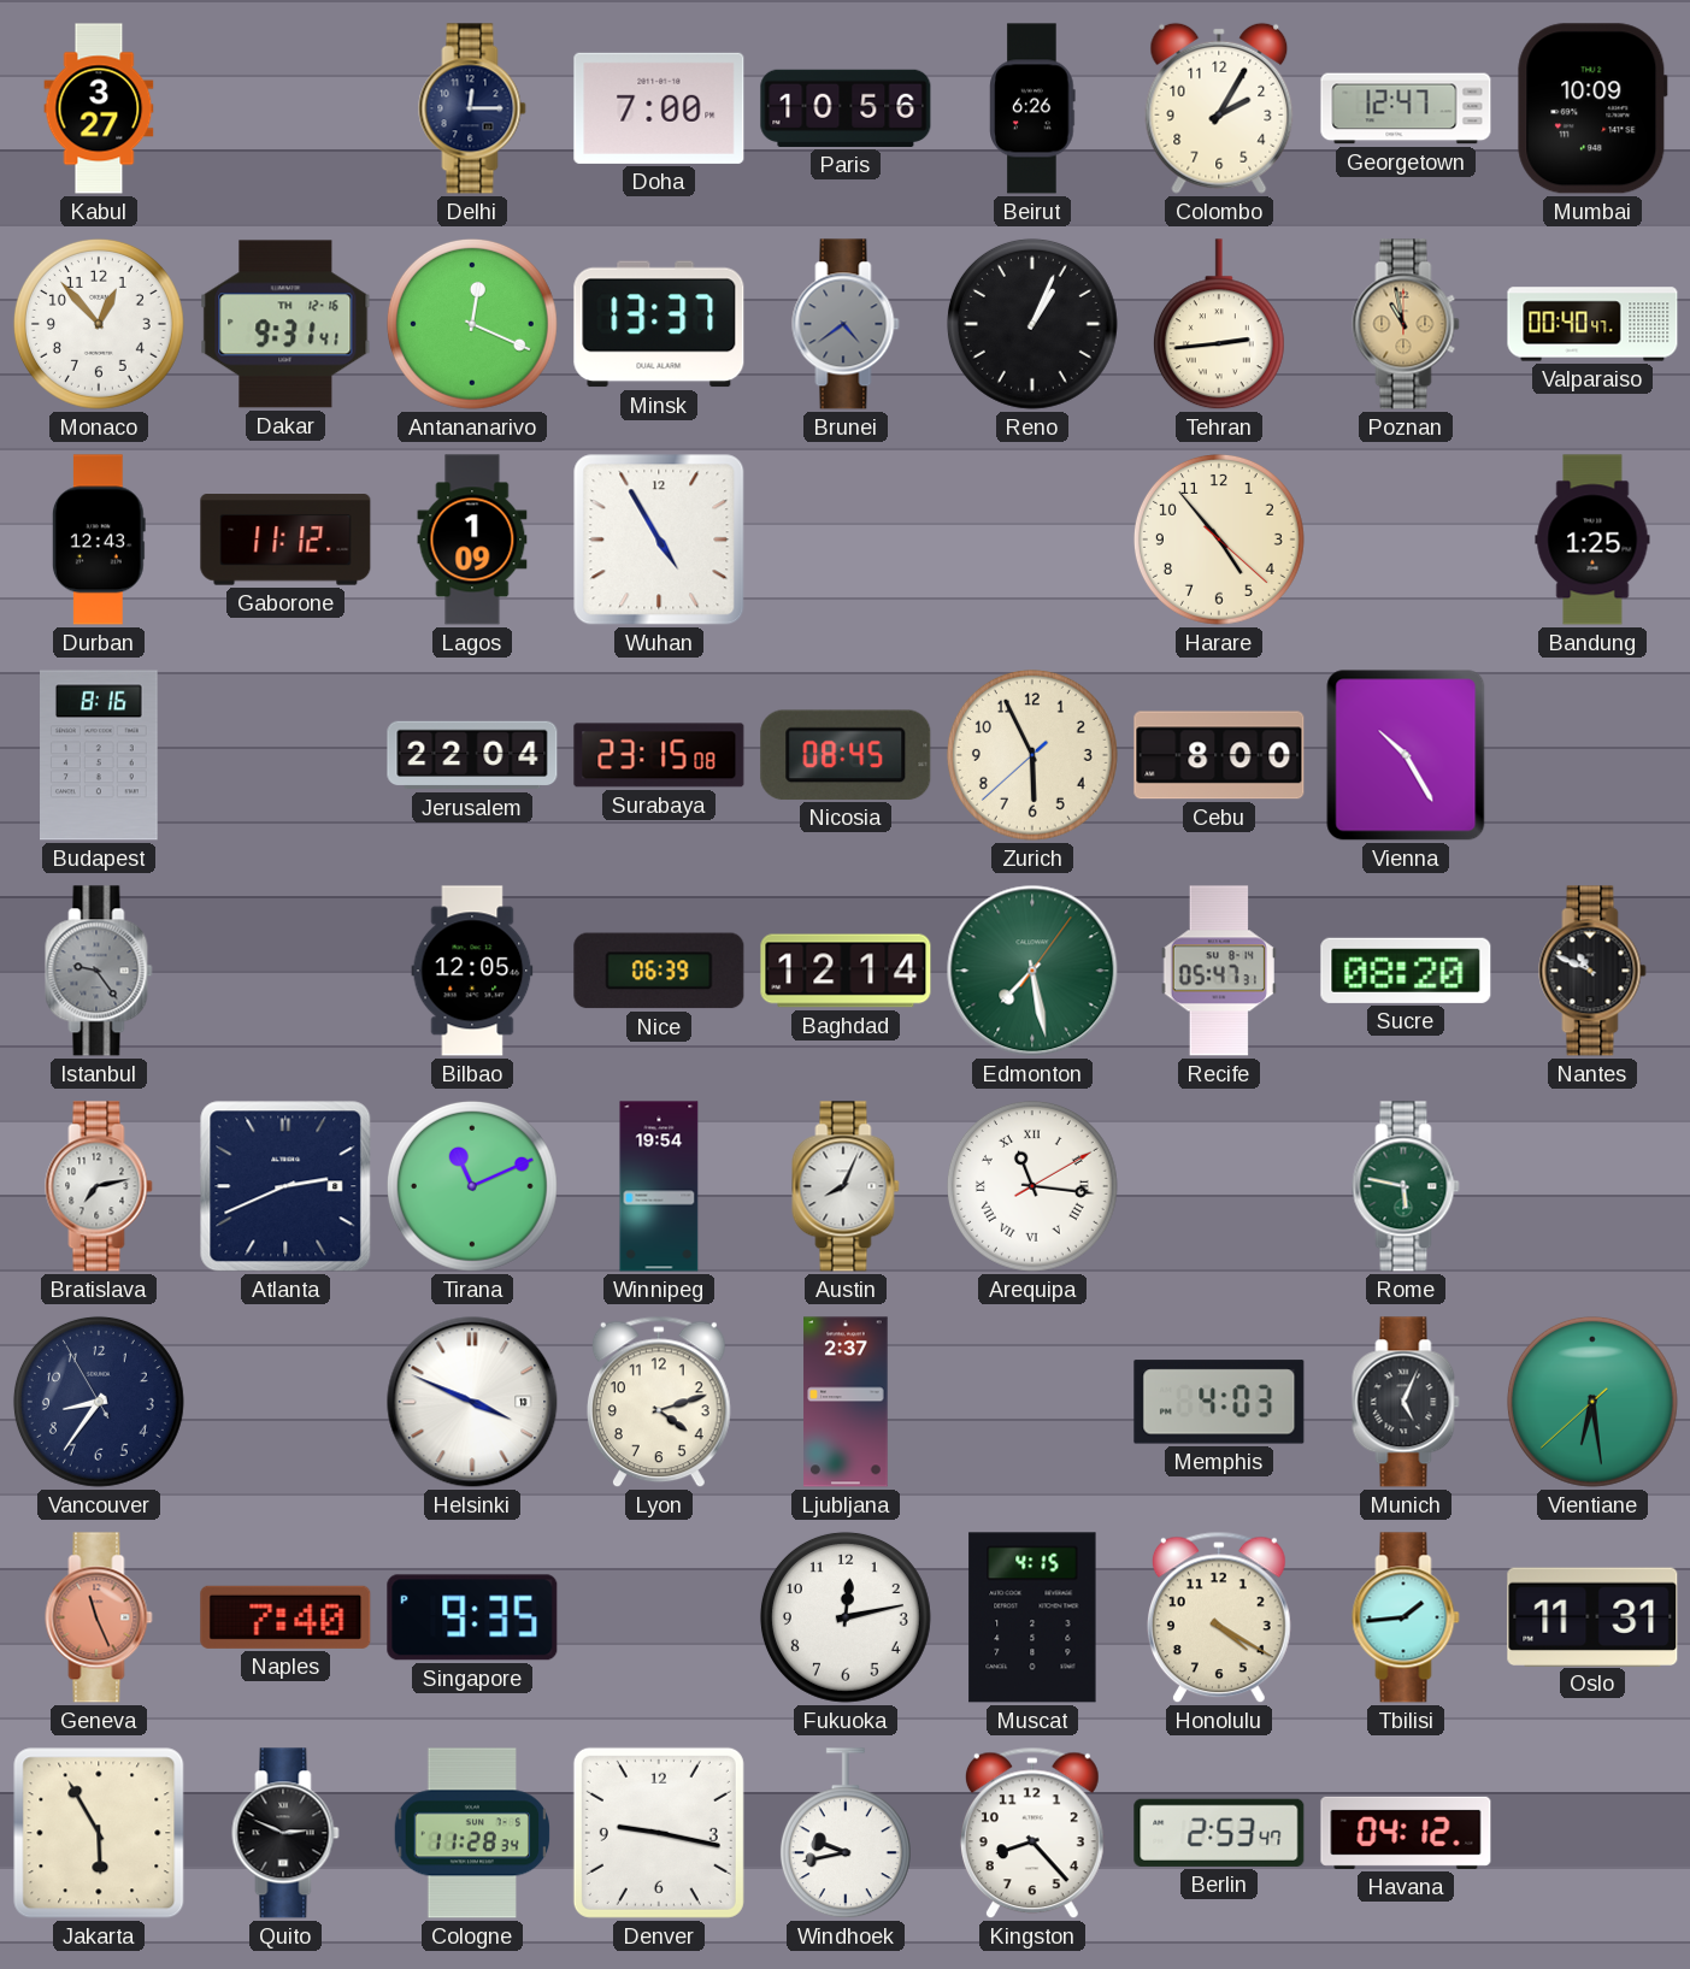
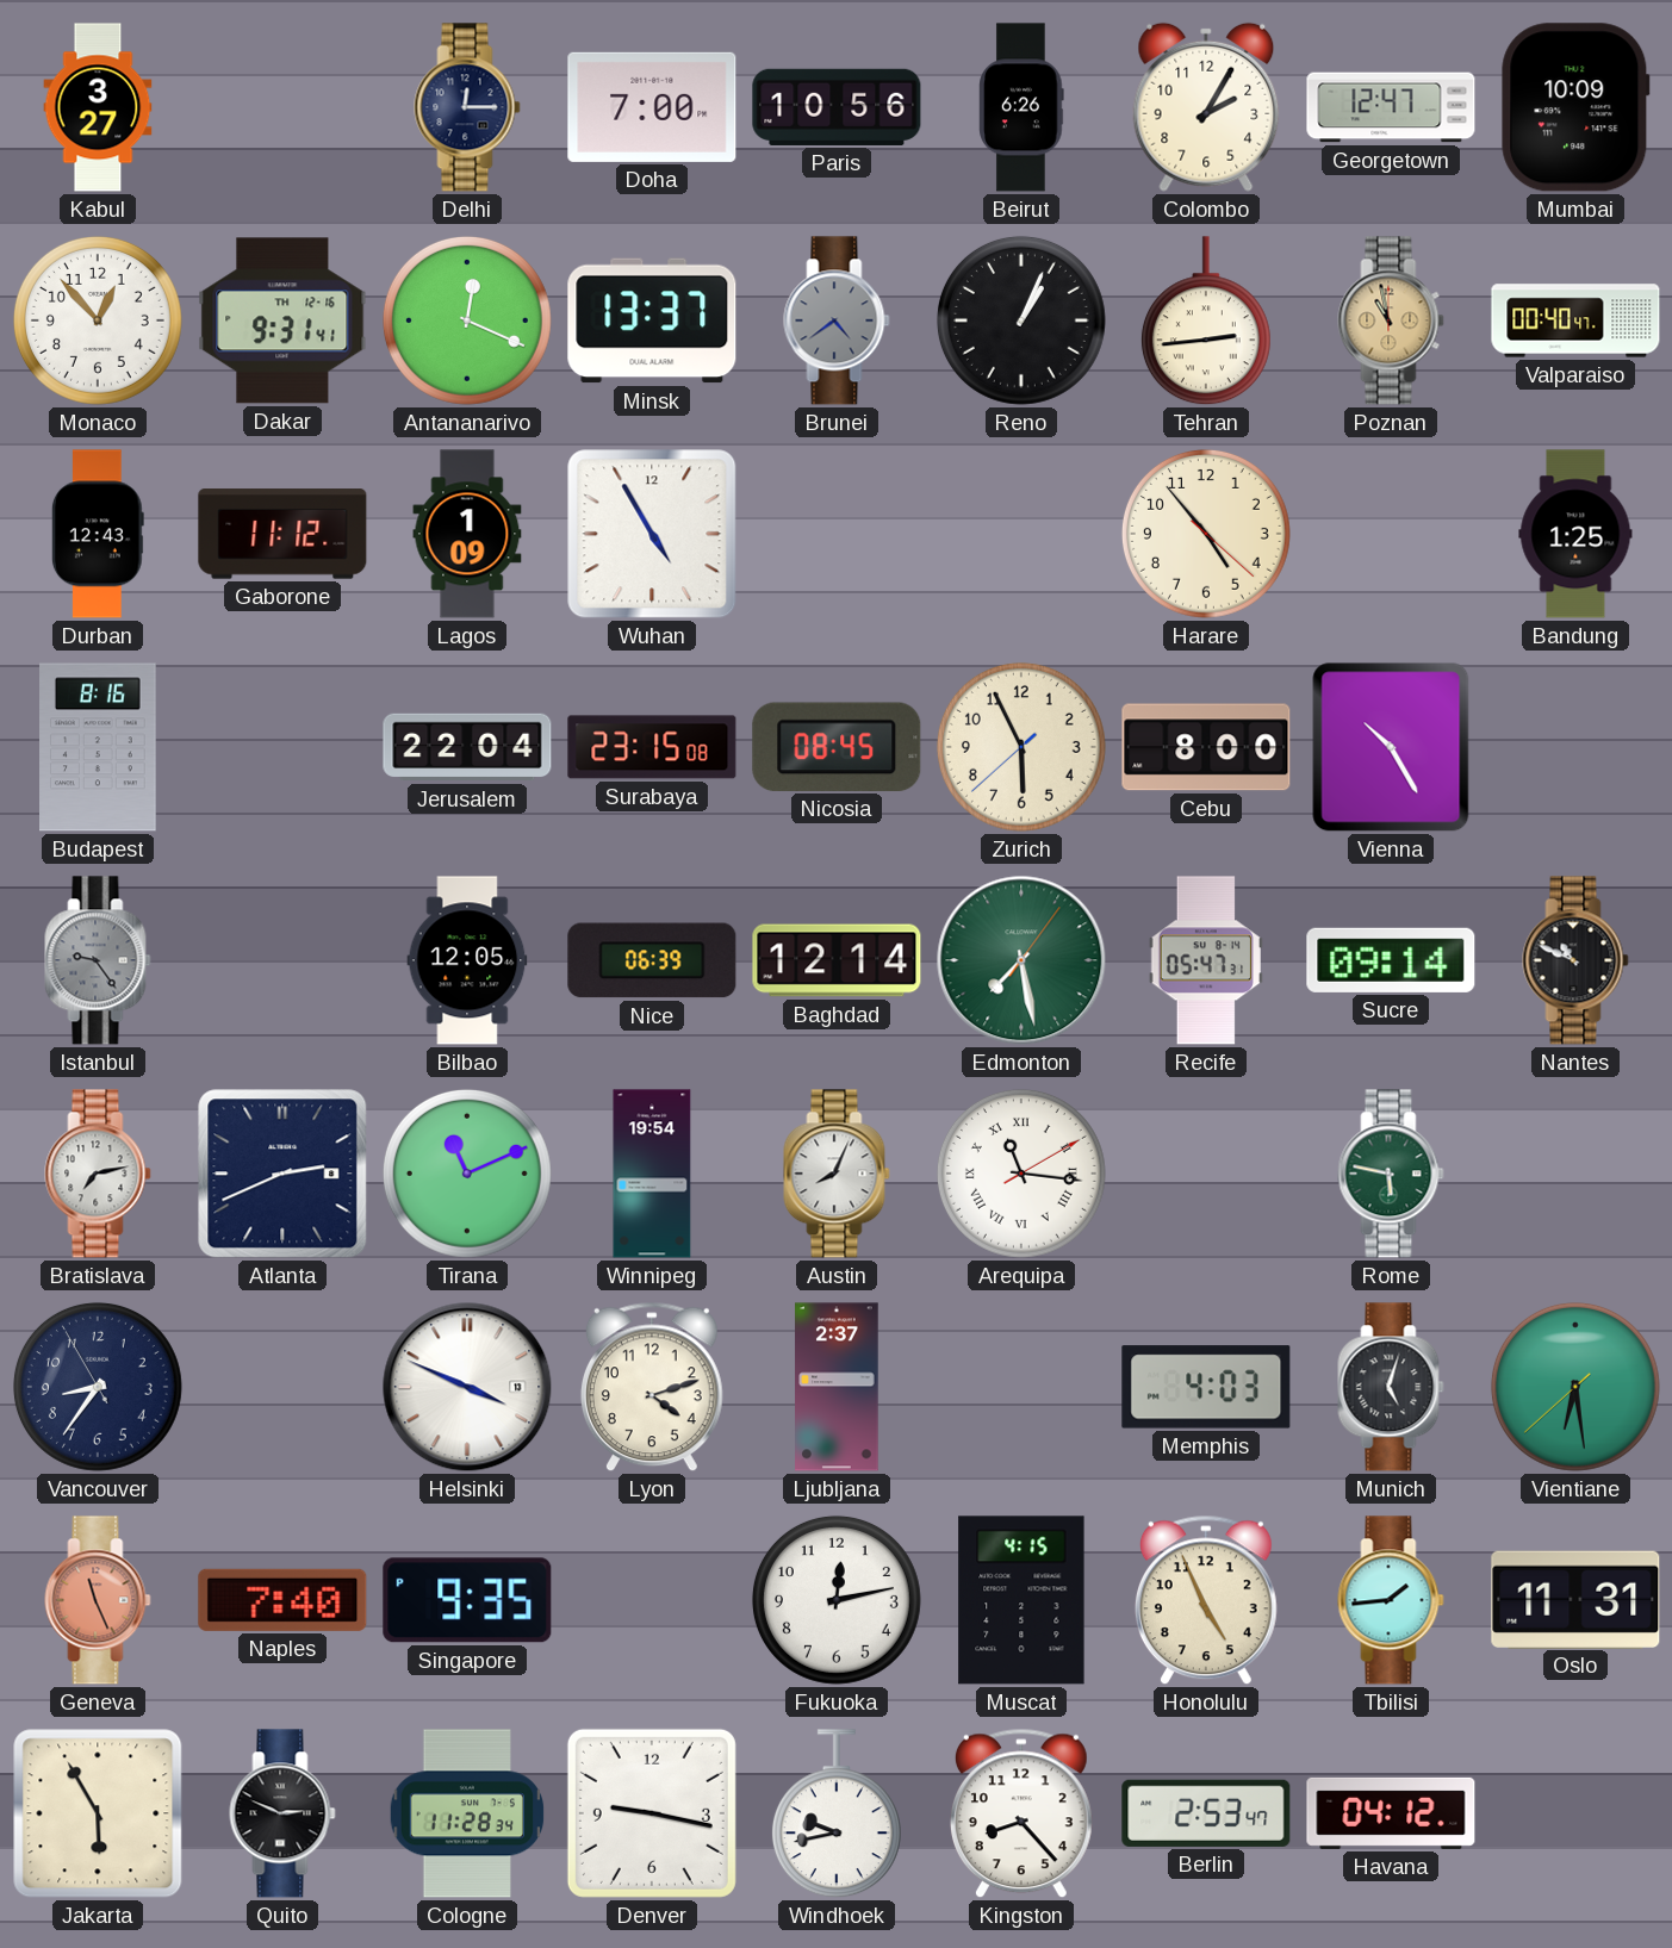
Sucre: 08:20 -> 09:14 (1391, 960)
Munich: 5:04 -> 5:03 (1391, 1387)
Honolulu: 4:20 -> 4:56 (1206, 1600)
